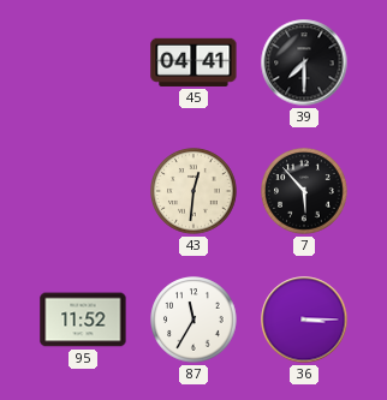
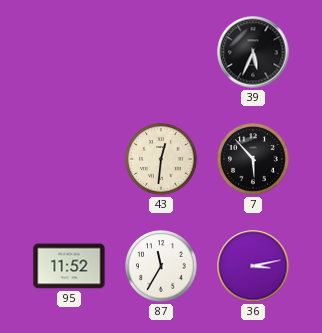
45: 04:41 -> none (194, 62)
39: 7:30 -> 5:34 (253, 52)
36: 3:15 -> 3:13 (253, 266)
